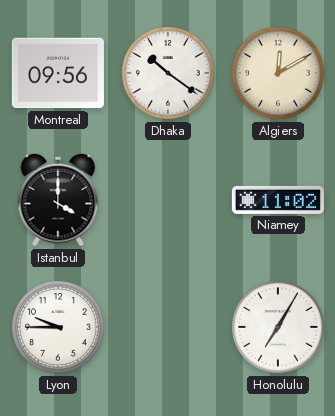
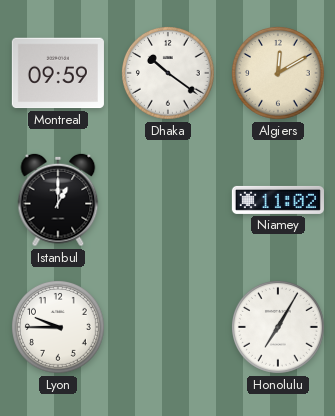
Montreal: 09:56 -> 09:59 (58, 73)
Istanbul: 4:00 -> 1:00 (58, 200)
